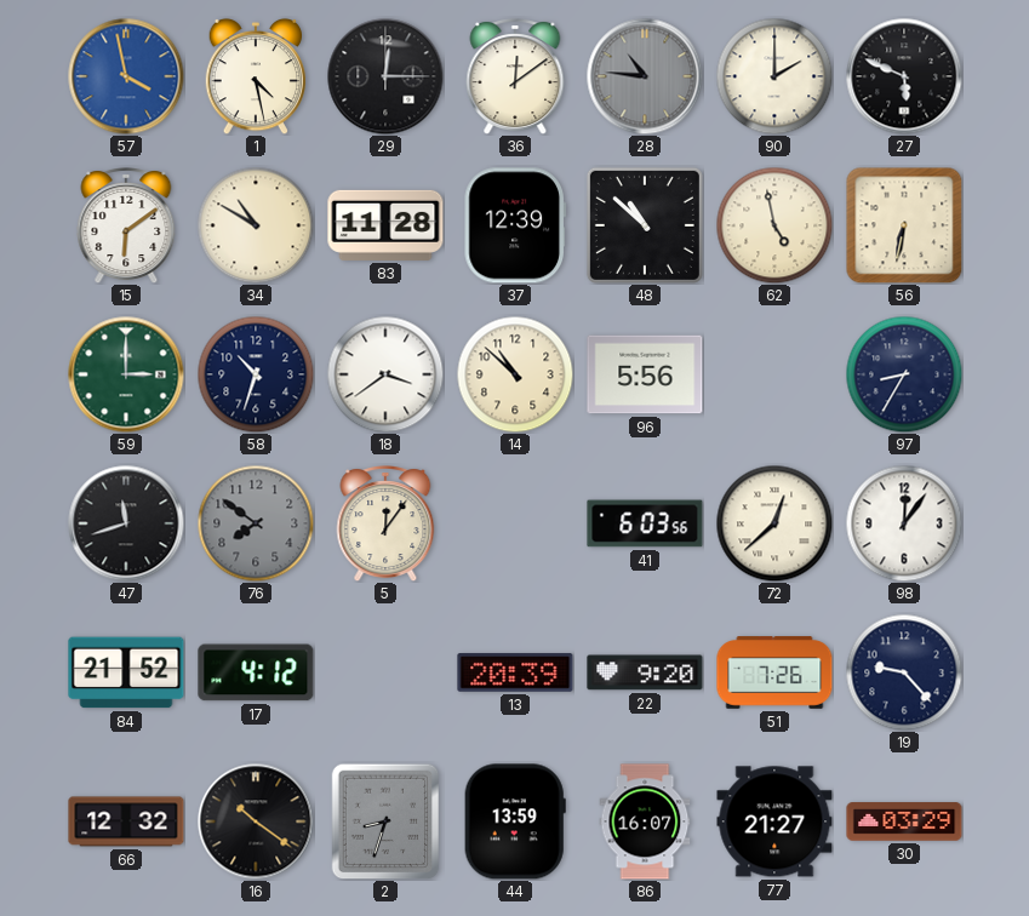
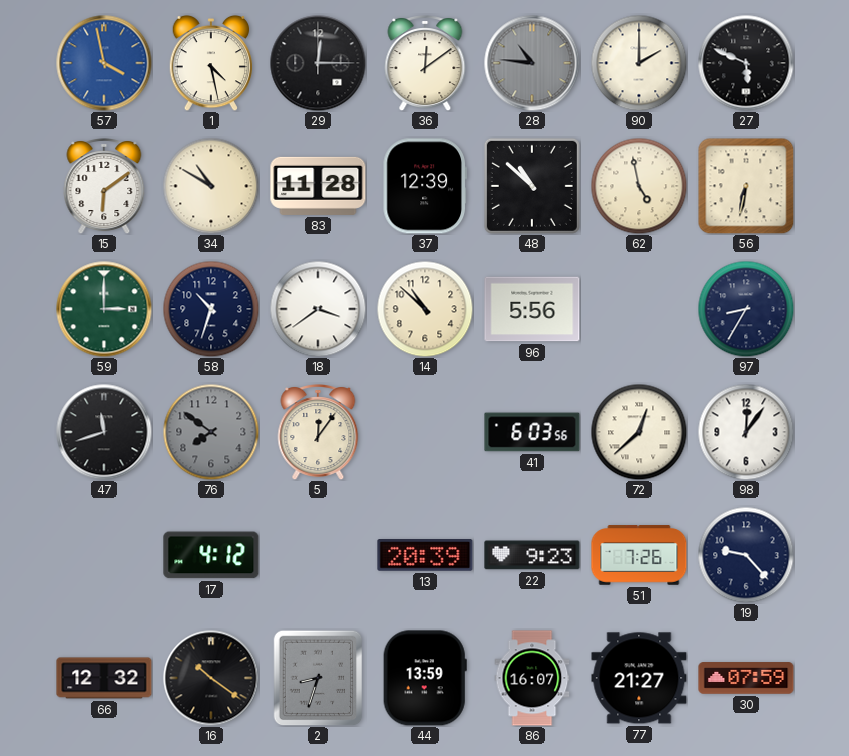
84: 21:52 -> none (126, 672)
22: 9:20 -> 9:23 (532, 555)
30: 03:29 -> 07:59 (746, 678)
